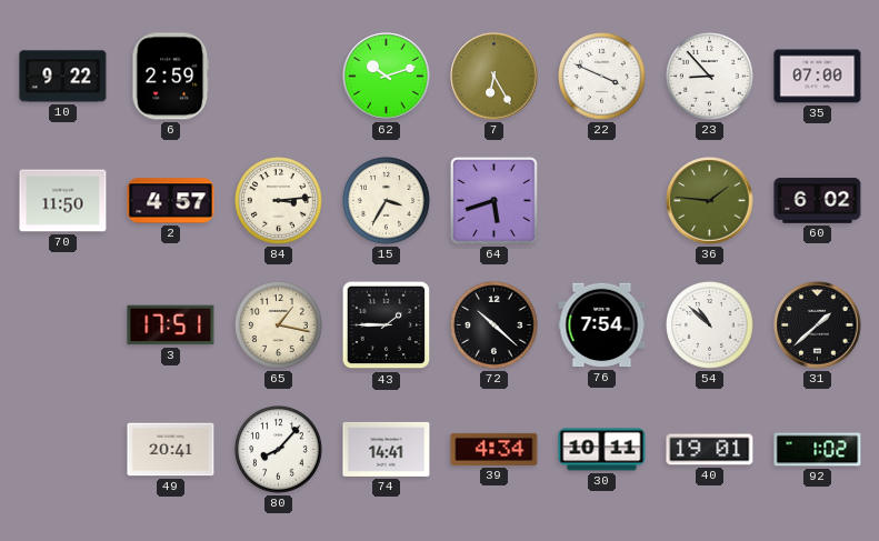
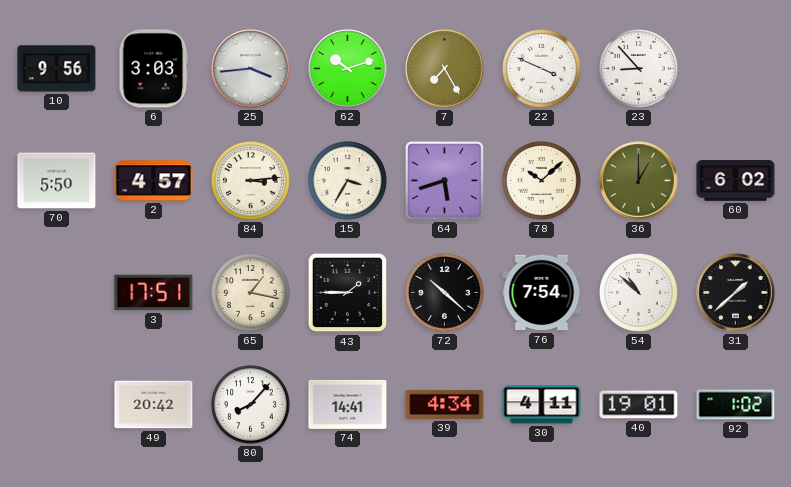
10: 9:22 -> 9:56 (57, 69)
6: 2:59 -> 3:03 (154, 69)
25: none -> 3:44 (251, 69)
7: 6:25 -> 7:25 (445, 69)
35: 07:00 -> none (818, 77)
70: 11:50 -> 5:50 (57, 181)
78: none -> 10:08 (542, 181)
36: 1:46 -> 1:00 (639, 181)
49: 20:41 -> 20:42 (154, 405)
30: 10:11 -> 4:11 (542, 405)
